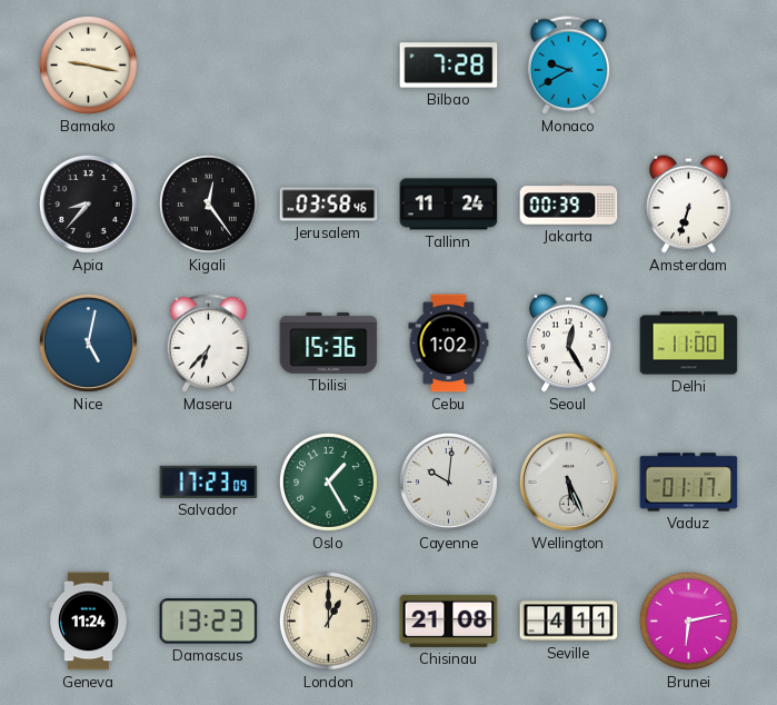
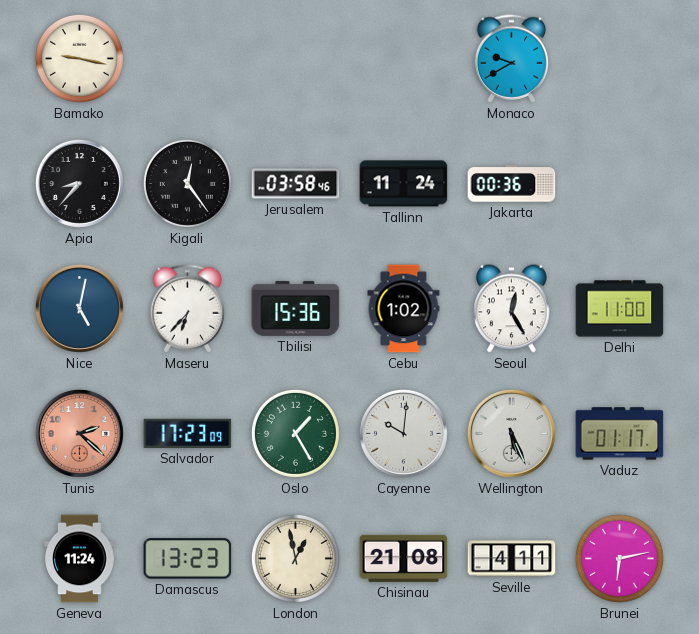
Bilbao: 7:28 -> none (449, 66)
Jakarta: 00:39 -> 00:36 (512, 184)
Amsterdam: 6:33 -> none (689, 205)
Tunis: none -> 2:22 (79, 433)
London: 1:00 -> 12:58 (295, 558)
